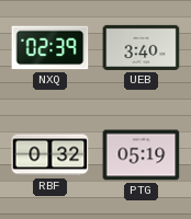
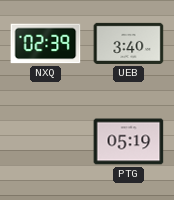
RBF: 0:32 -> none (50, 155)
